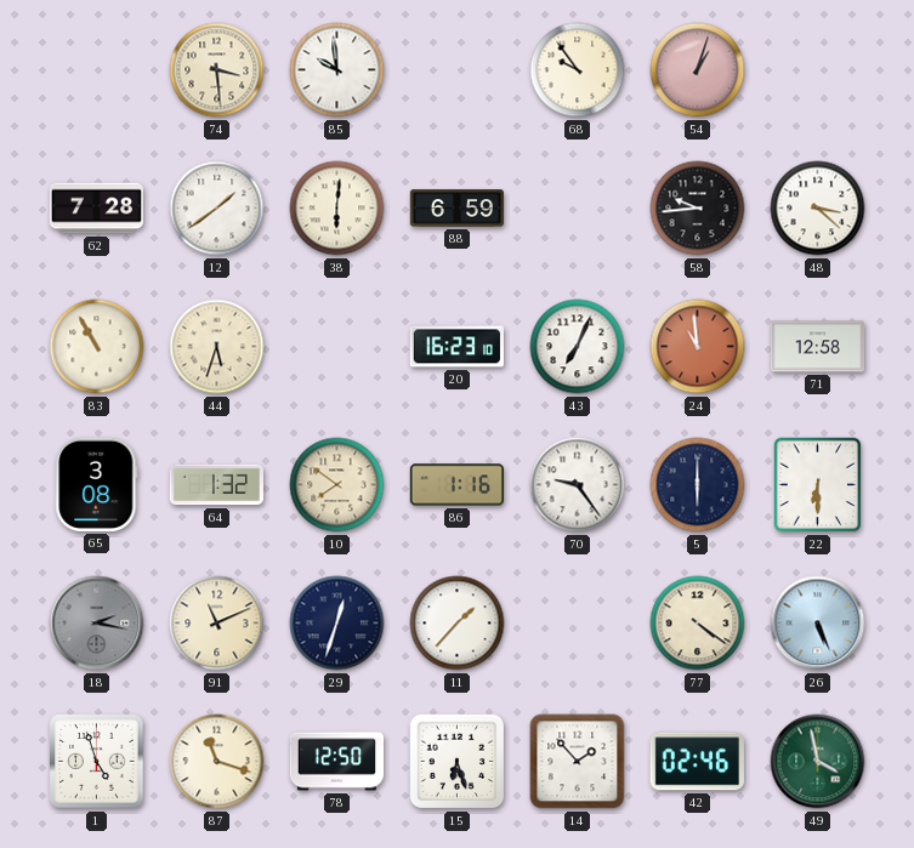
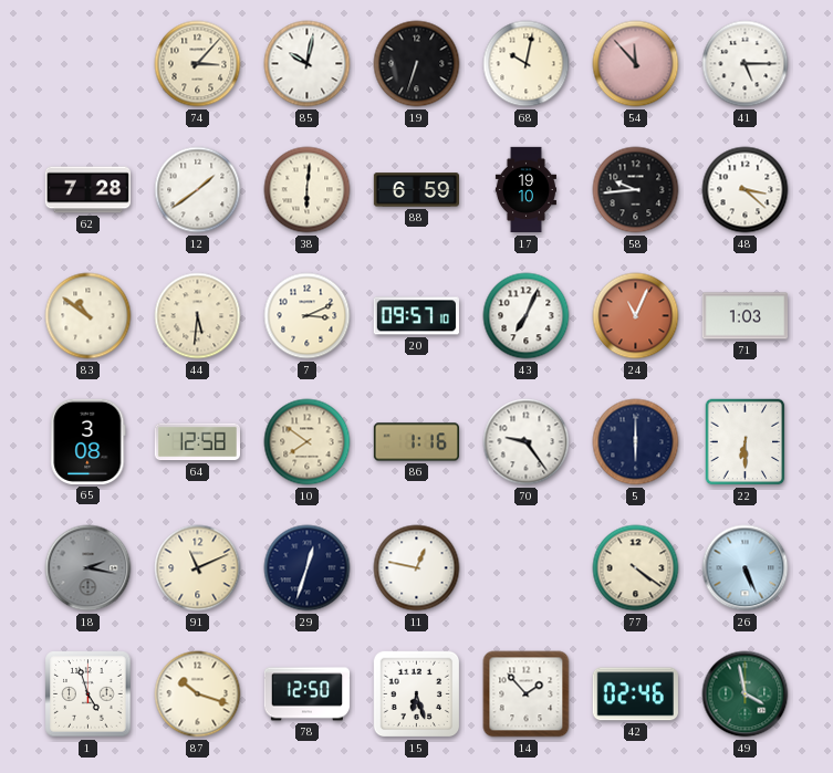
74: 3:29 -> 3:07 (198, 64)
85: 9:59 -> 10:02 (308, 64)
19: none -> 6:33 (417, 64)
68: 9:54 -> 10:02 (527, 64)
54: 1:03 -> 11:53 (636, 64)
41: none -> 5:15 (746, 64)
17: none -> 19:10 (525, 190)
83: 10:55 -> 10:51 (88, 316)
44: 5:33 -> 5:31 (198, 316)
7: none -> 3:11 (308, 316)
20: 16:23 -> 09:57 (416, 316)
24: 10:59 -> 11:04 (636, 316)
71: 12:58 -> 1:03 (745, 316)
64: 1:32 -> 12:58 (197, 442)
11: 1:37 -> 12:47 (417, 568)
87: 11:18 -> 10:18 (198, 694)
